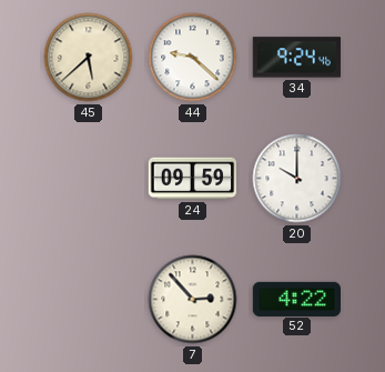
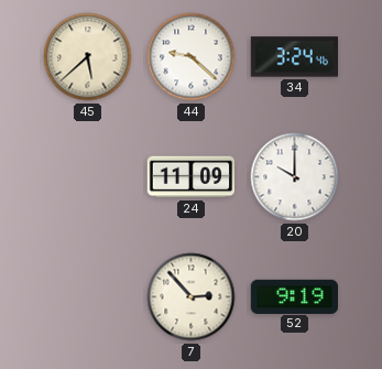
34: 9:24 -> 3:24 (294, 57)
24: 09:59 -> 11:09 (192, 177)
52: 4:22 -> 9:19 (295, 296)
